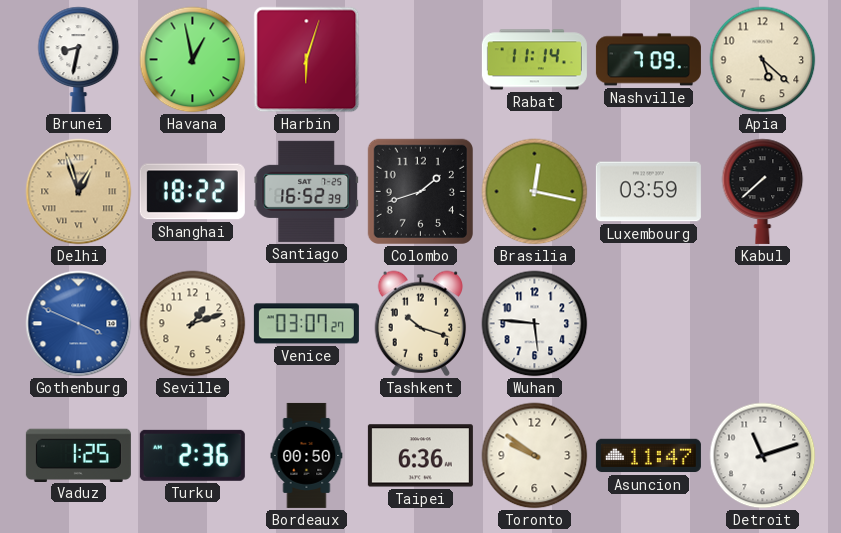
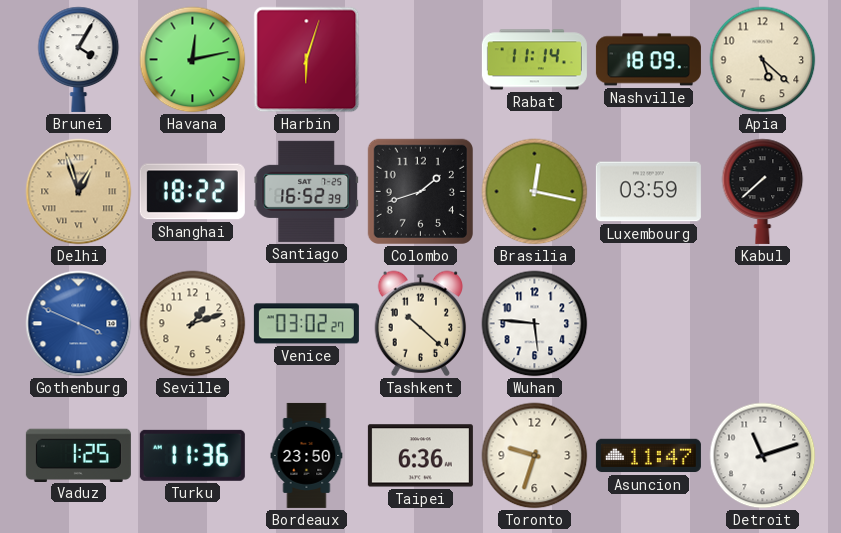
Brunei: 8:32 -> 4:05 (79, 59)
Havana: 12:58 -> 12:13 (193, 60)
Nashville: 7:09 -> 18:09 (648, 60)
Venice: 03:07 -> 03:02 (306, 324)
Tashkent: 10:18 -> 10:22 (421, 323)
Turku: 2:36 -> 11:36 (192, 455)
Bordeaux: 00:50 -> 23:50 (307, 455)
Toronto: 9:51 -> 9:33 (535, 456)
